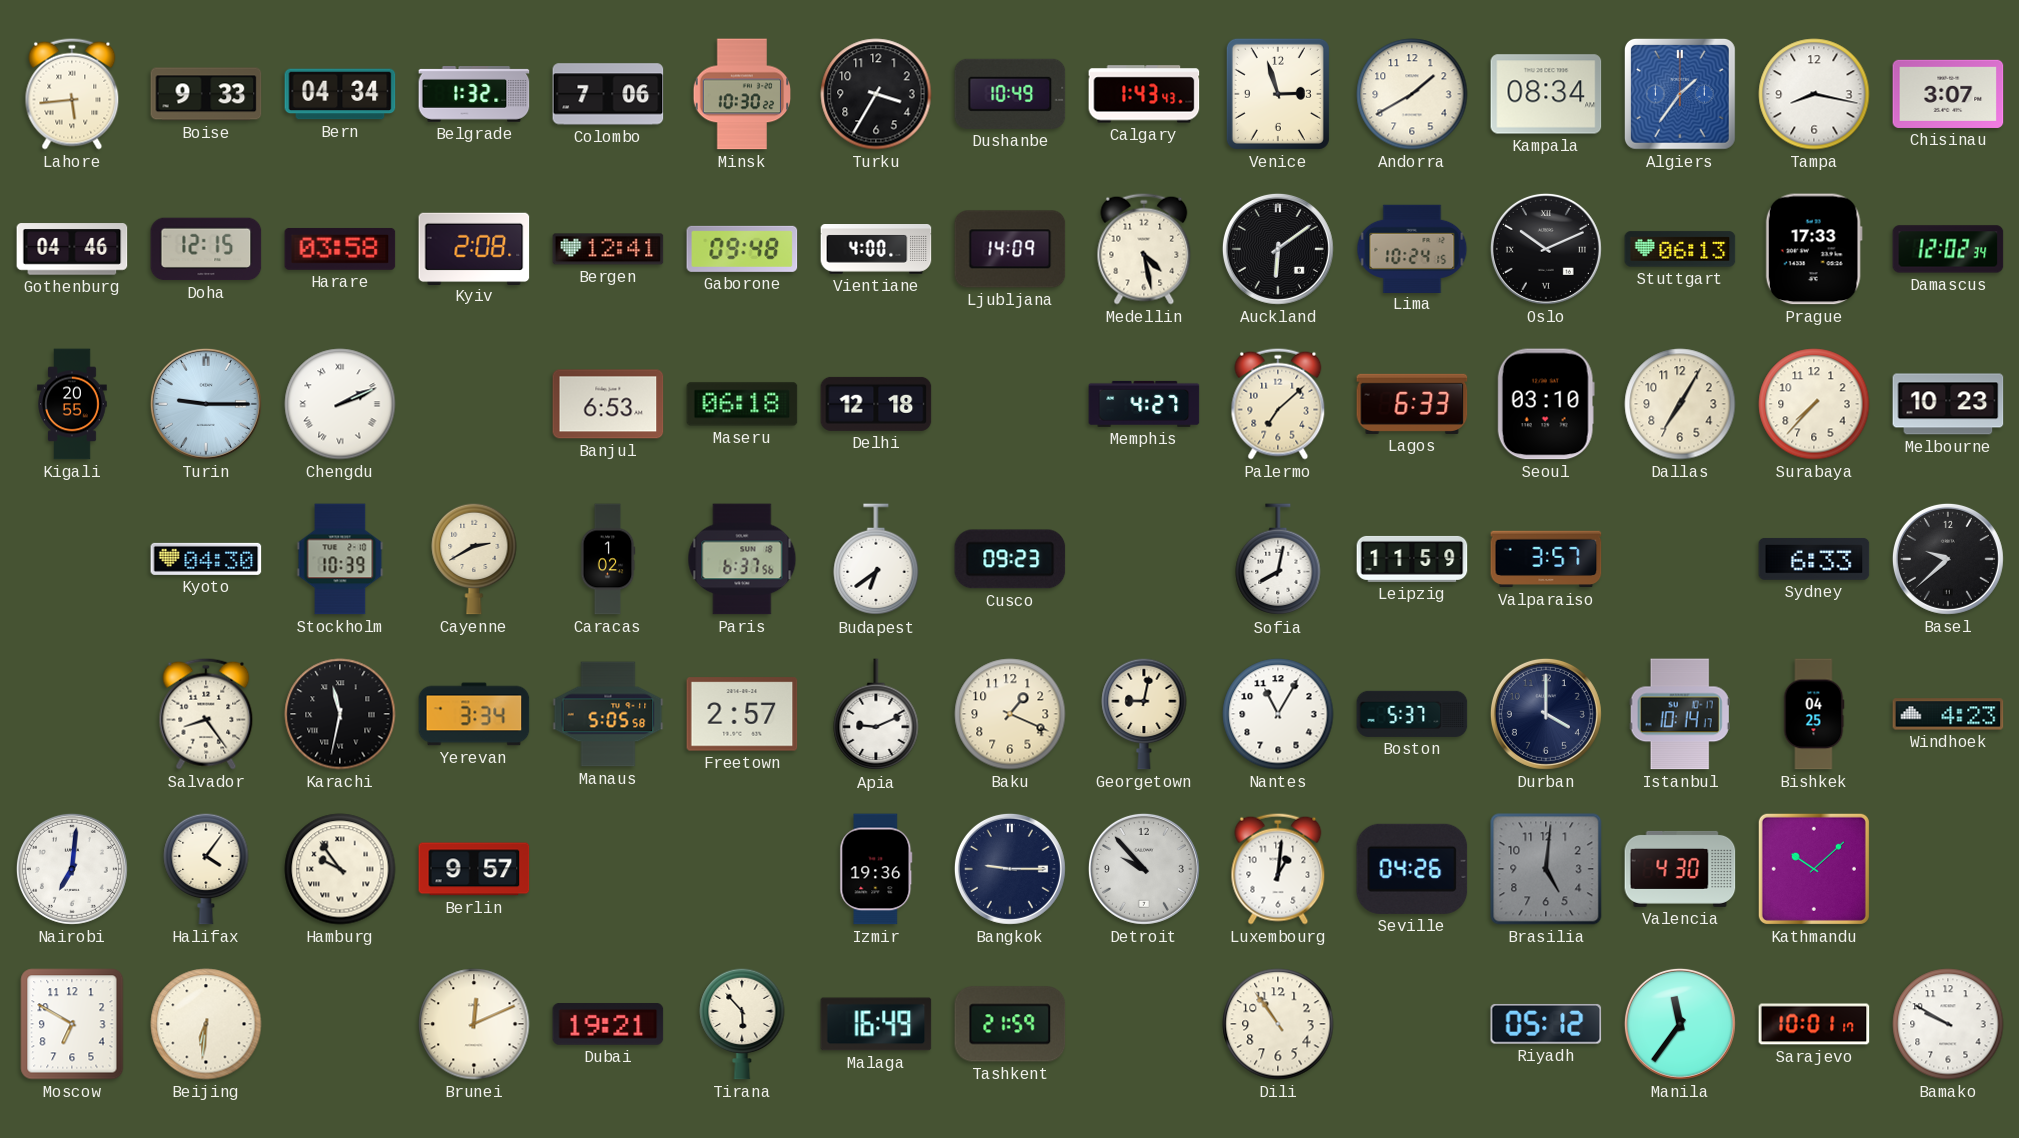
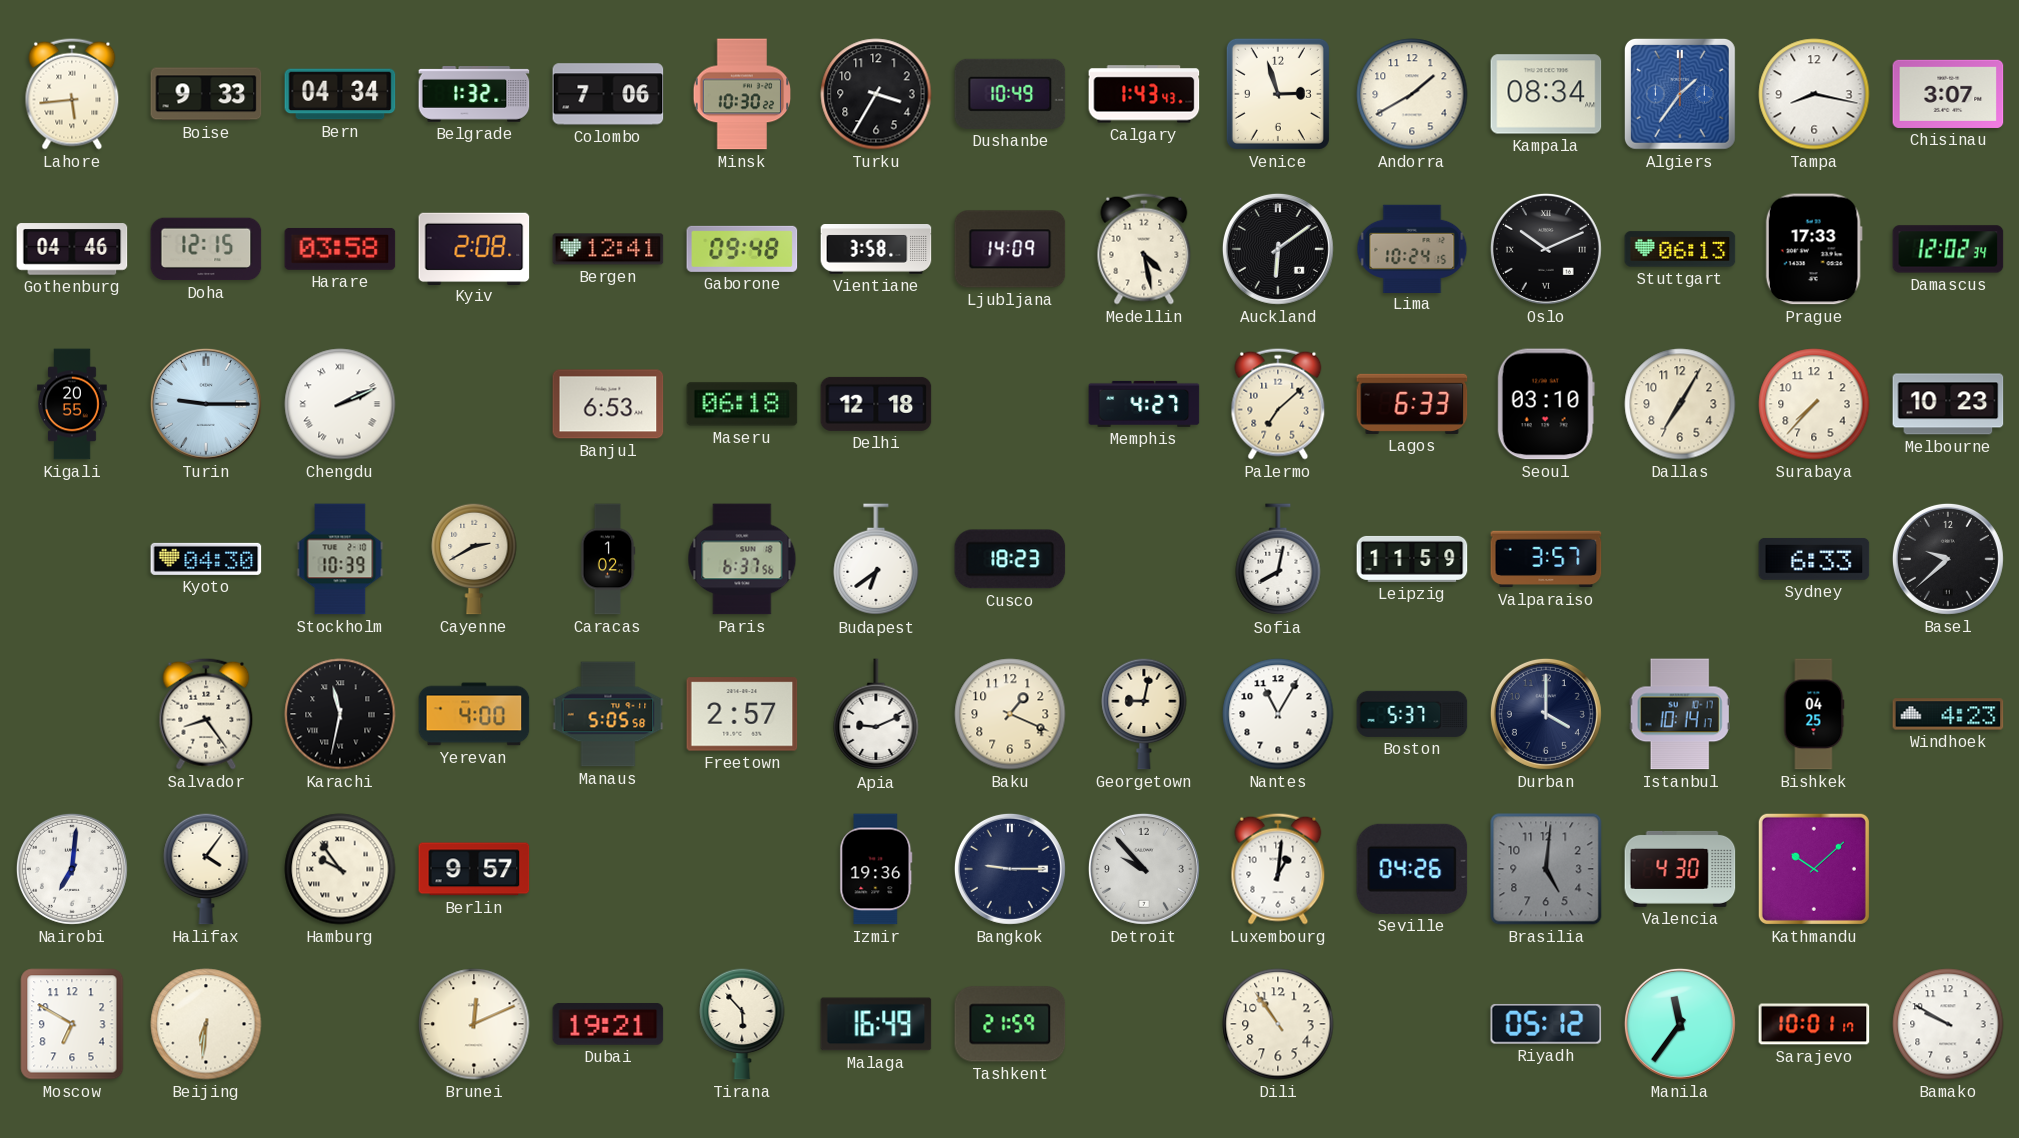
Vientiane: 4:00 -> 3:58 (876, 250)
Cusco: 09:23 -> 18:23 (1010, 559)
Yerevan: 3:34 -> 4:00 (474, 714)
